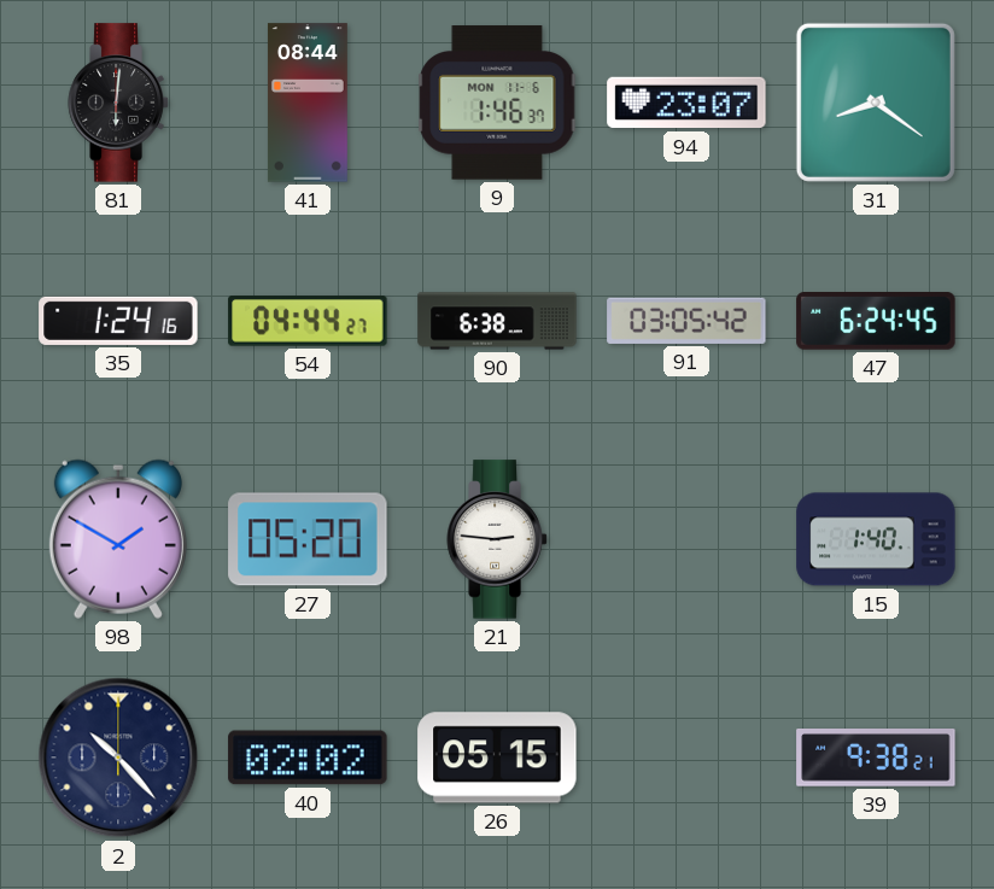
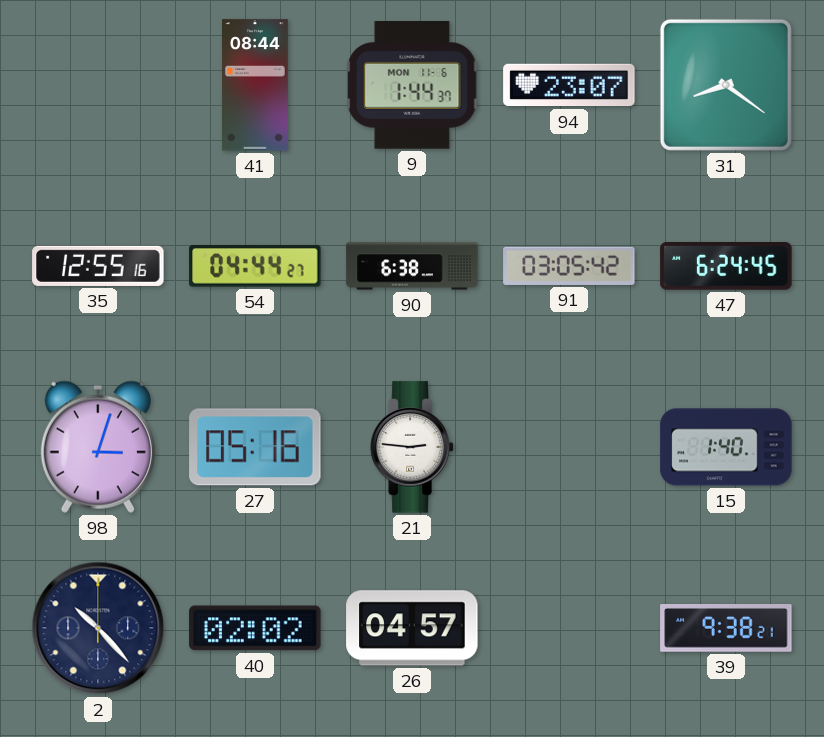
81: 6:01 -> none (118, 103)
9: 1:46 -> 1:44 (412, 85)
35: 1:24 -> 12:55 (98, 266)
98: 1:50 -> 3:03 (98, 447)
27: 05:20 -> 05:16 (255, 447)
26: 05:15 -> 04:57 (412, 628)
